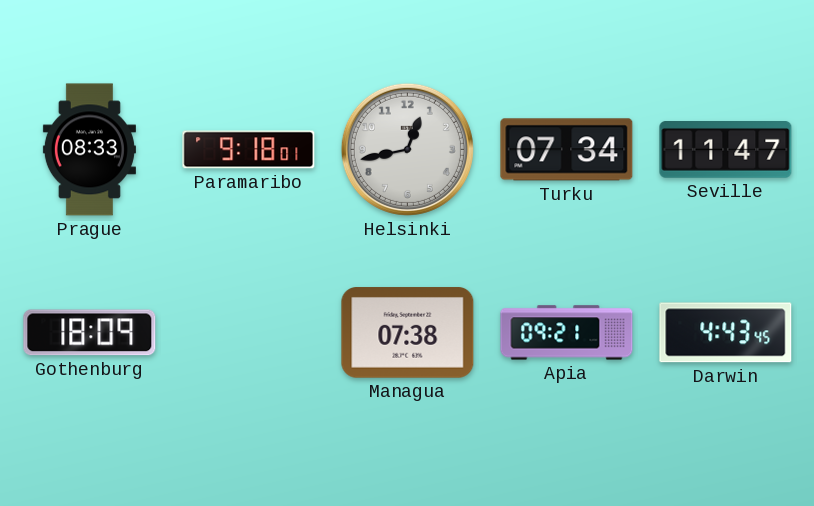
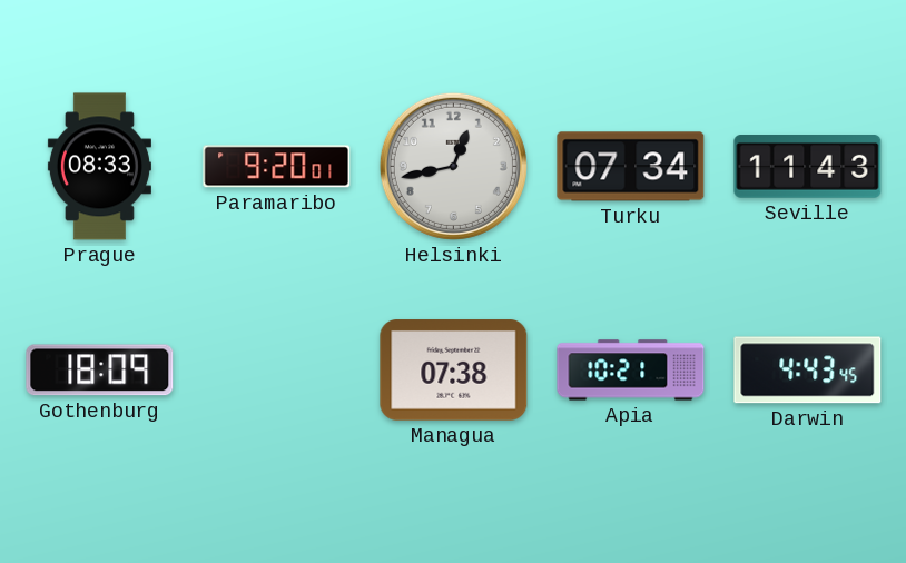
Paramaribo: 9:18 -> 9:20 (277, 167)
Seville: 11:47 -> 11:43 (808, 167)
Apia: 09:21 -> 10:21 (631, 371)
